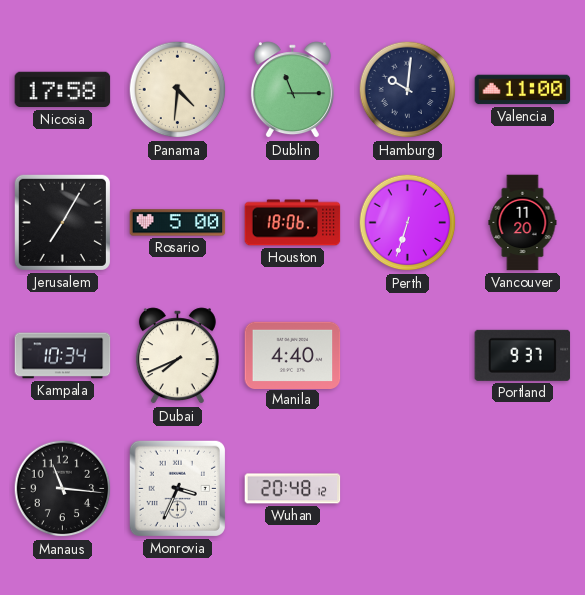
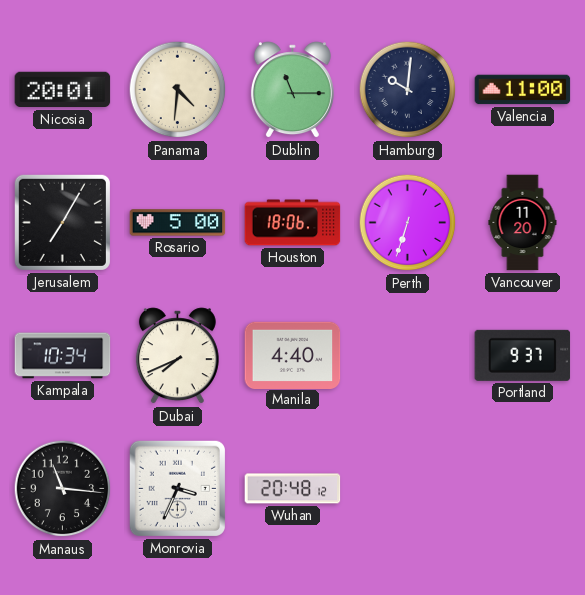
Nicosia: 17:58 -> 20:01 (63, 90)
